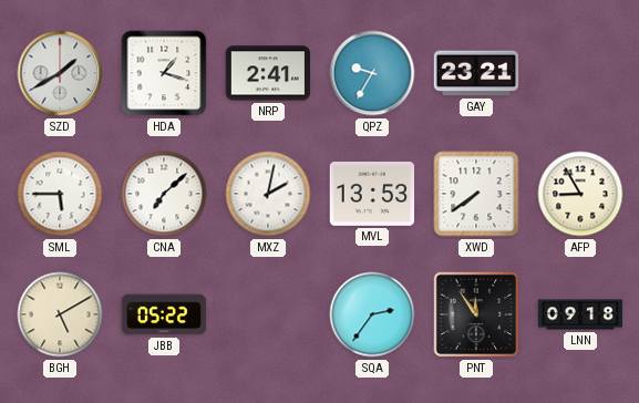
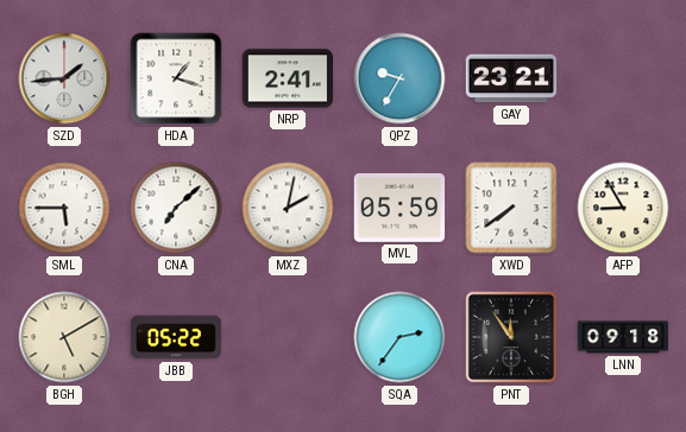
SZD: 1:40 -> 1:44 (64, 78)
MVL: 13:53 -> 05:59 (399, 208)
